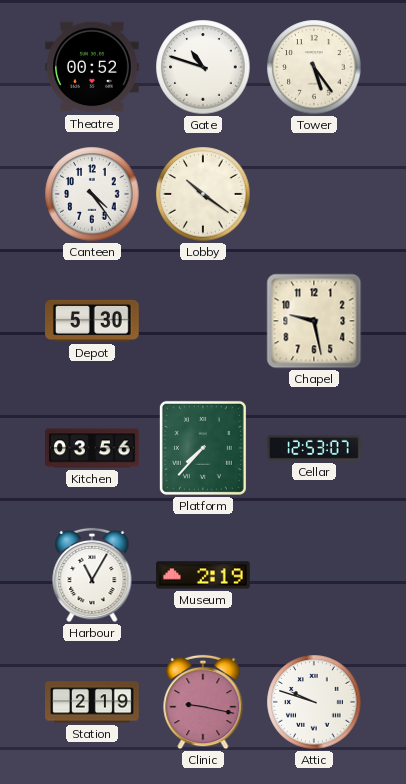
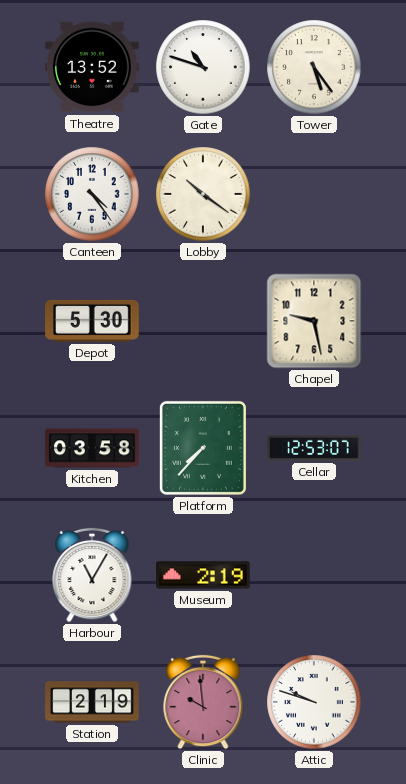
Theatre: 00:52 -> 13:52 (92, 67)
Kitchen: 03:56 -> 03:58 (92, 448)
Clinic: 9:17 -> 9:59 (203, 702)
